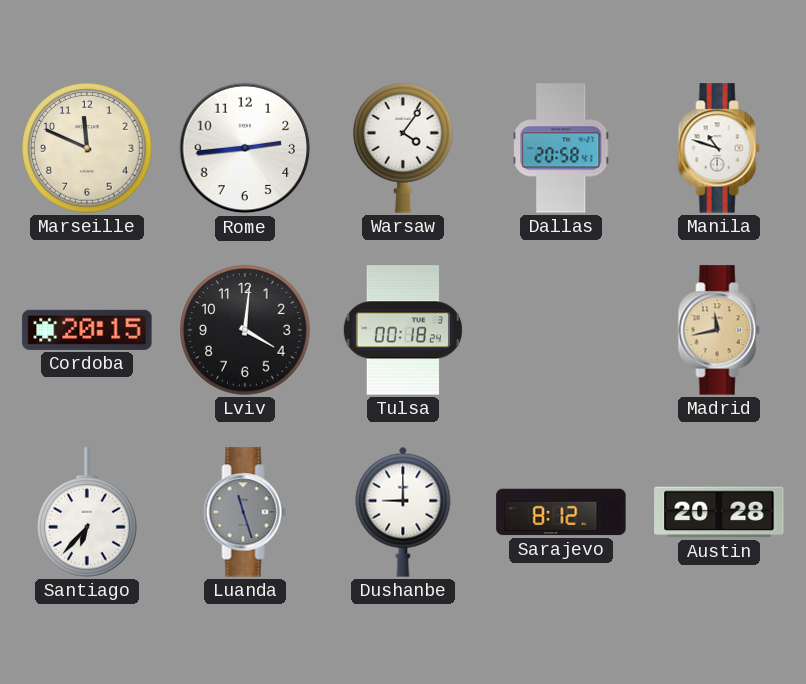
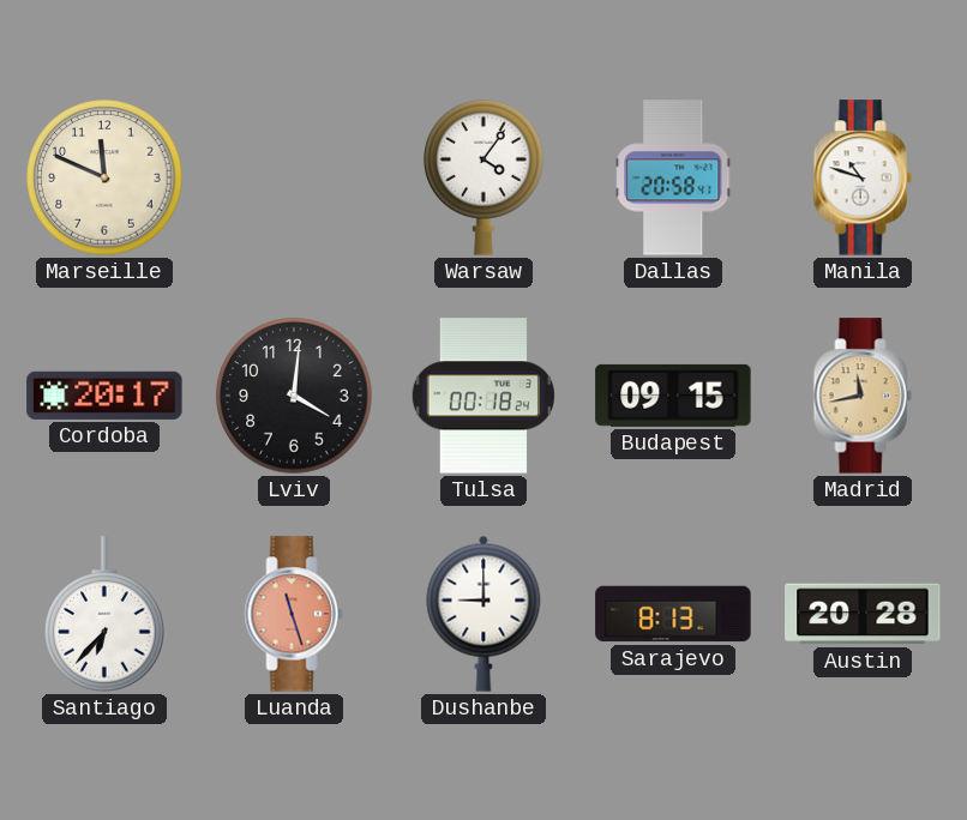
Rome: 2:44 -> none (245, 148)
Cordoba: 20:15 -> 20:17 (104, 396)
Budapest: none -> 09:15 (673, 396)
Luanda dial: grey -> salmon (294, 614)
Sarajevo: 8:12 -> 8:13 (673, 614)
